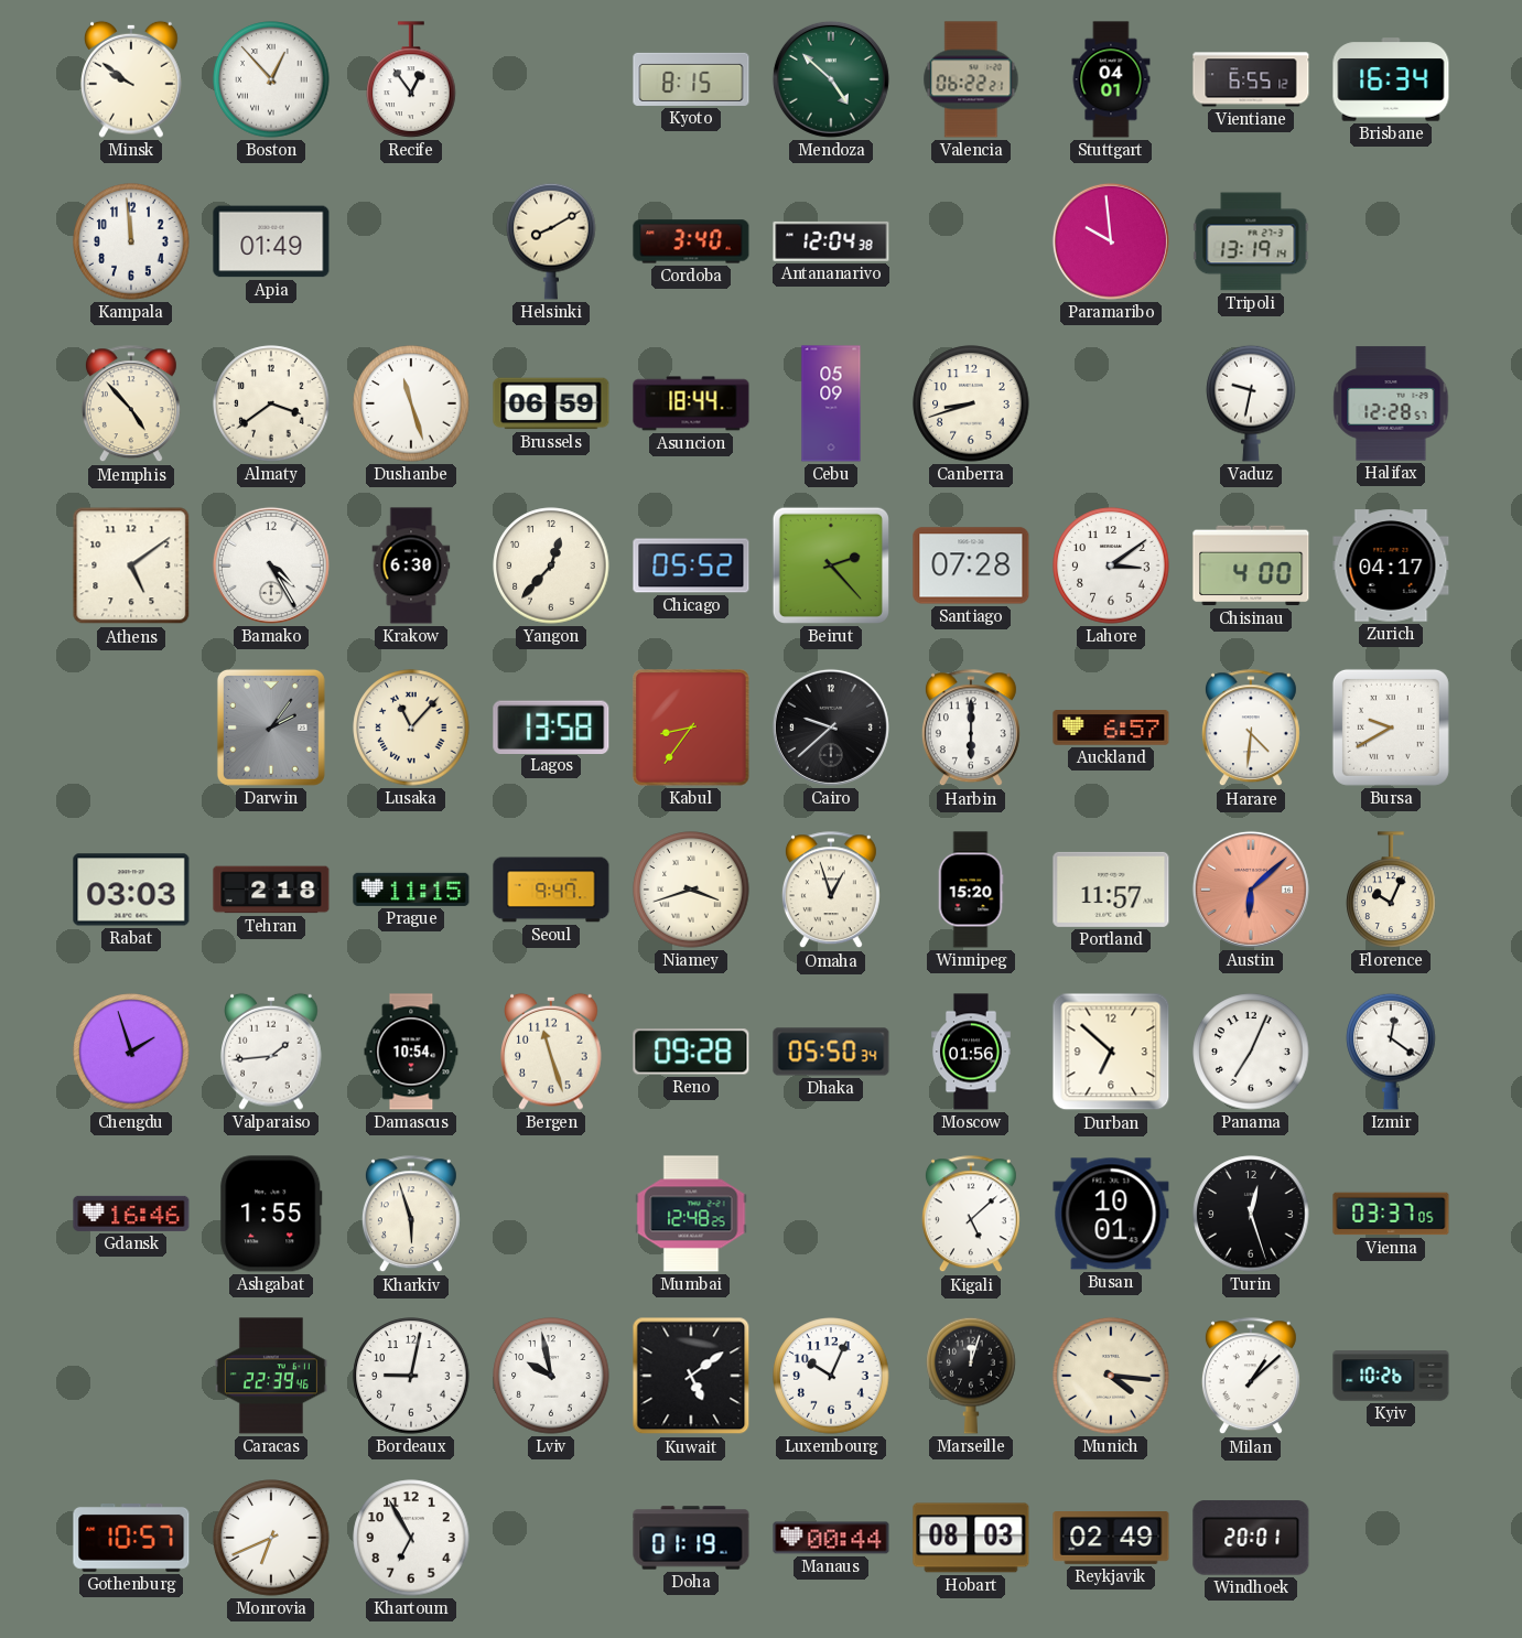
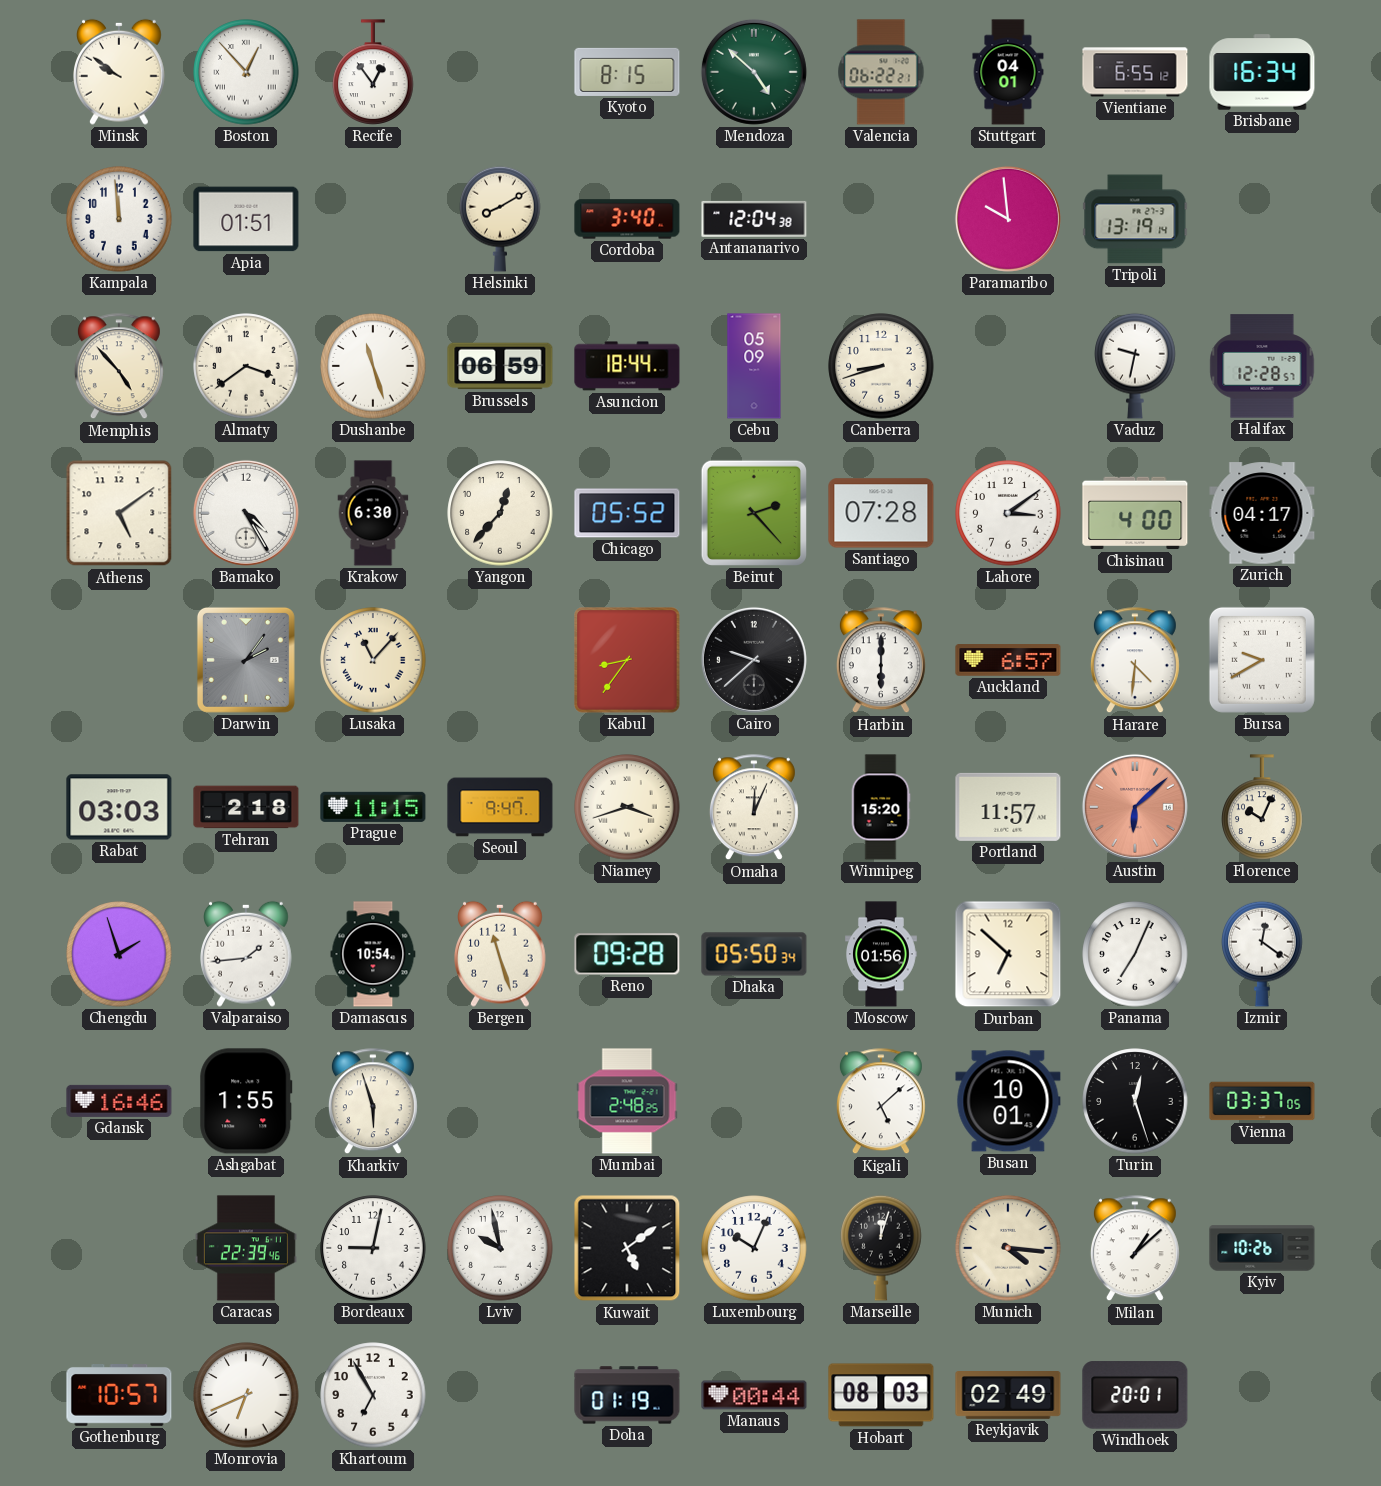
Apia: 01:49 -> 01:51 (246, 219)
Lagos: 13:58 -> none (551, 726)
Omaha: 12:57 -> 12:04 (754, 808)
Mumbai: 12:48 -> 2:48 (627, 1101)
